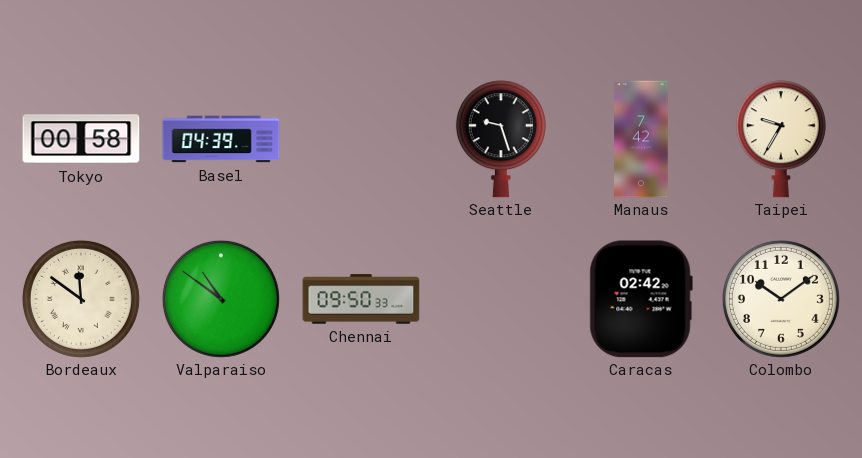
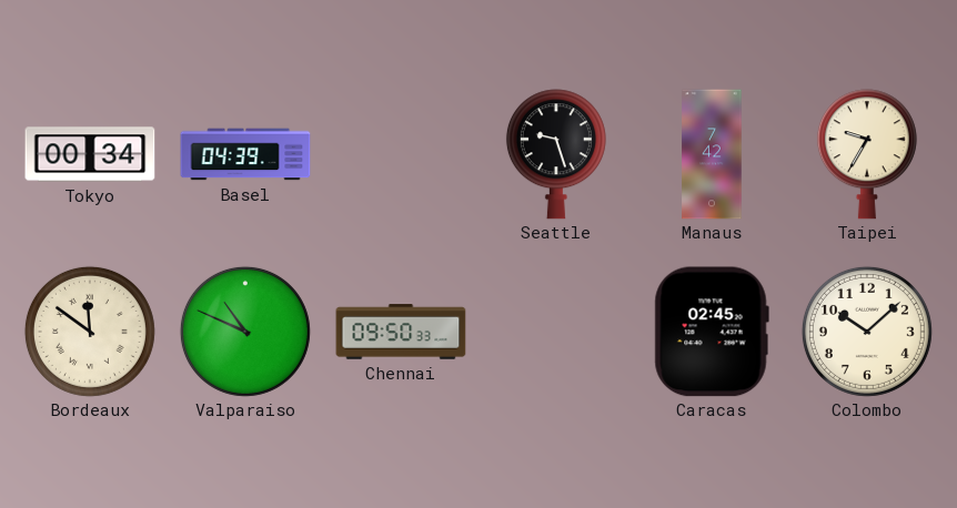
Tokyo: 00:58 -> 00:34 (90, 154)
Valparaiso: 10:51 -> 10:49 (245, 332)
Caracas: 02:42 -> 02:45 (712, 332)
Colombo: 10:09 -> 10:08 (867, 332)
